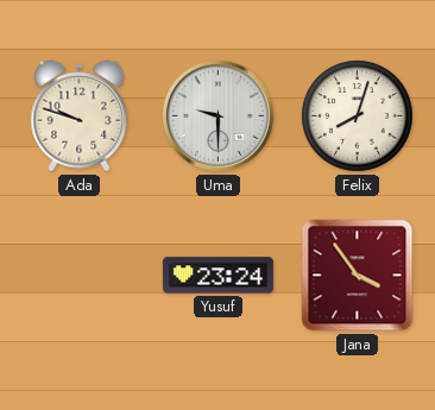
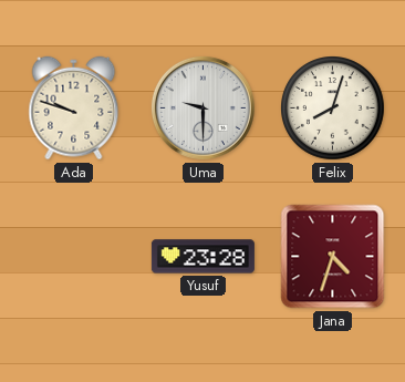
Yusuf: 23:24 -> 23:28 (202, 257)
Jana: 3:54 -> 4:33 (333, 257)
